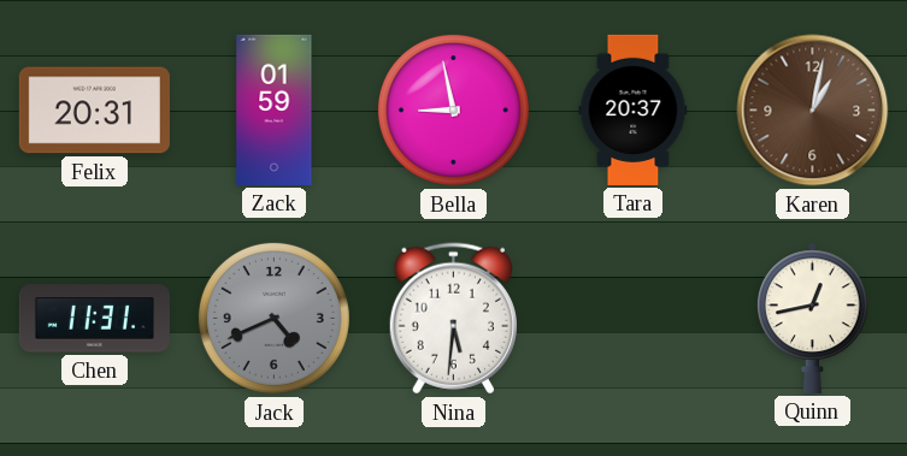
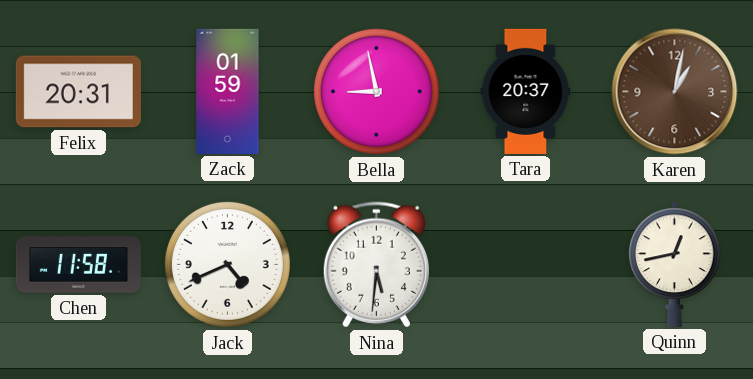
Chen: 11:31 -> 11:58 (78, 265)
Jack dial: grey -> white (227, 264)
